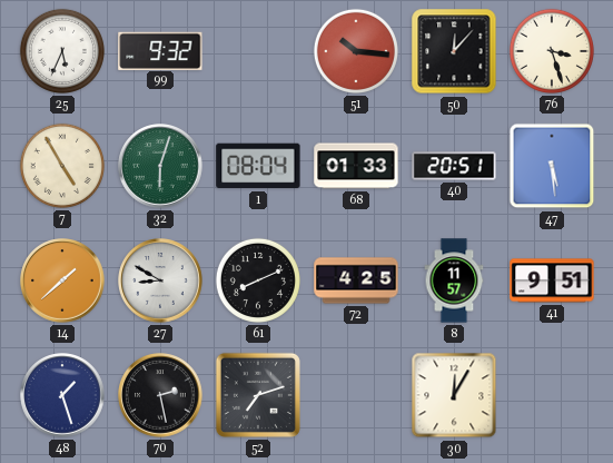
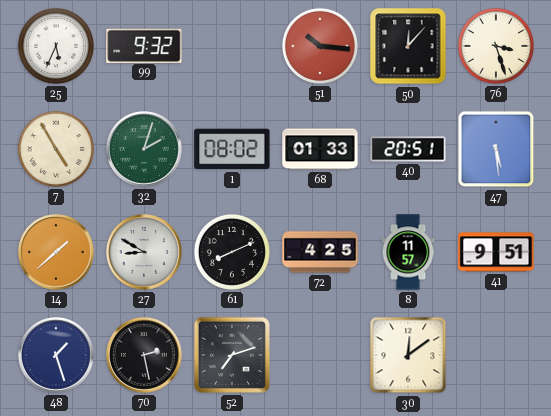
32: 6:03 -> 2:03 (144, 149)
1: 08:04 -> 08:02 (232, 149)
30: 12:05 -> 12:09 (408, 355)
